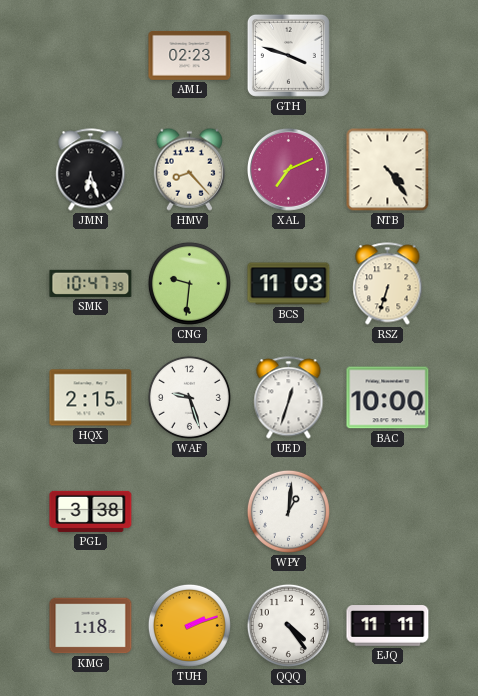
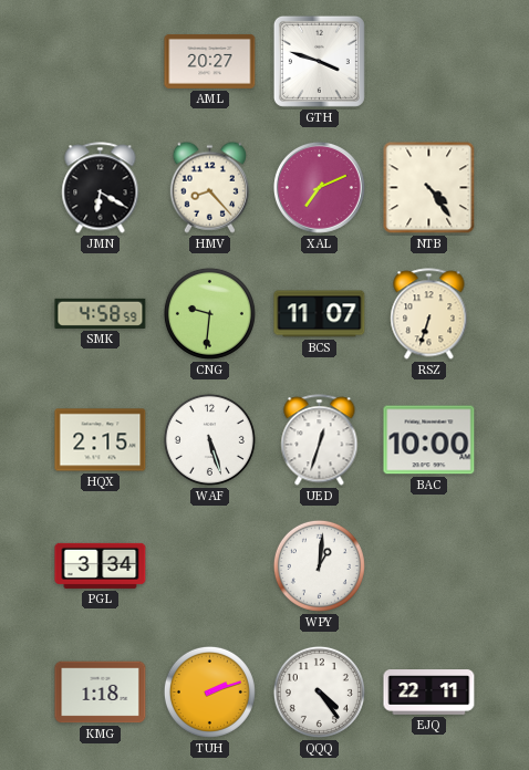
AML: 02:23 -> 20:27 (210, 61)
JMN: 6:27 -> 6:20 (101, 188)
SMK: 10:47 -> 4:58 (101, 313)
BCS: 11:03 -> 11:07 (320, 314)
WAF: 9:27 -> 5:27 (209, 439)
PGL: 3:38 -> 3:34 (101, 565)
EJQ: 11:11 -> 22:11 (429, 693)
